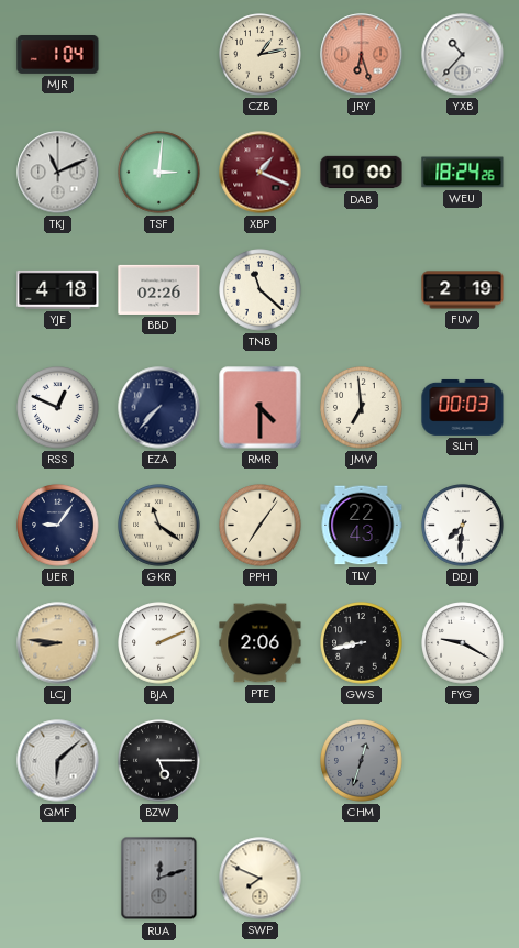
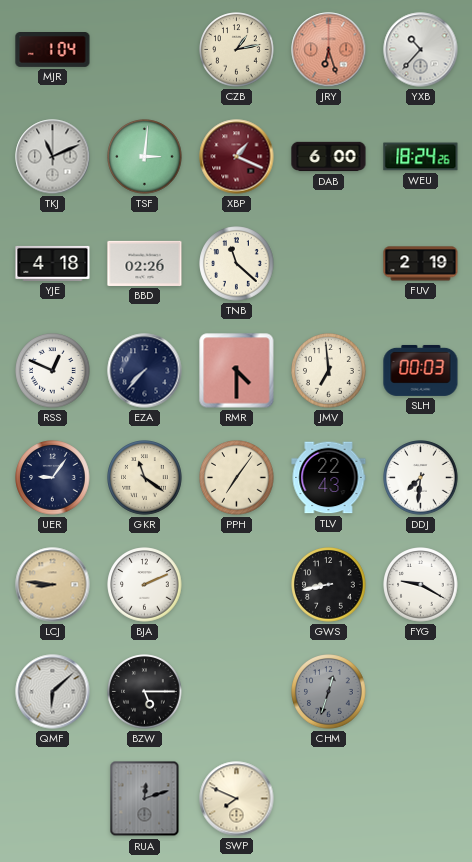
DAB: 10:00 -> 6:00 (329, 157)
PTE: 2:06 -> none (261, 643)
